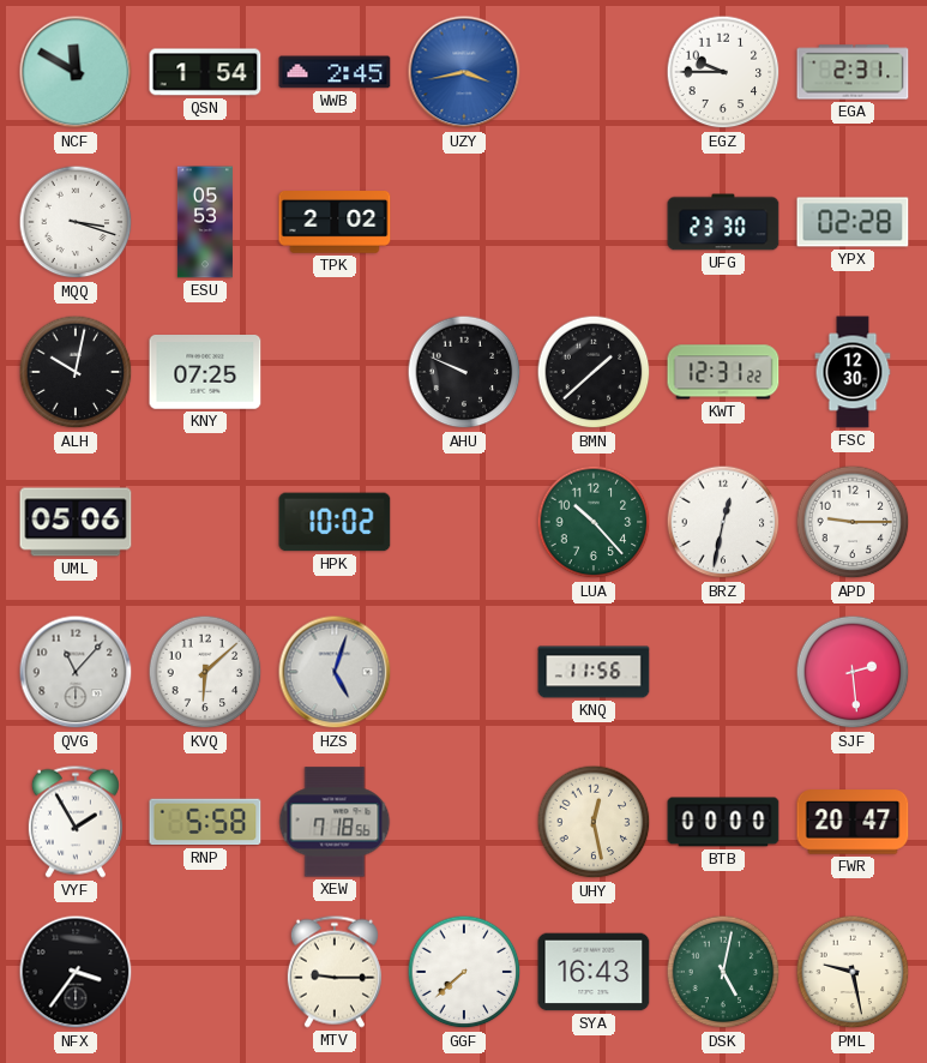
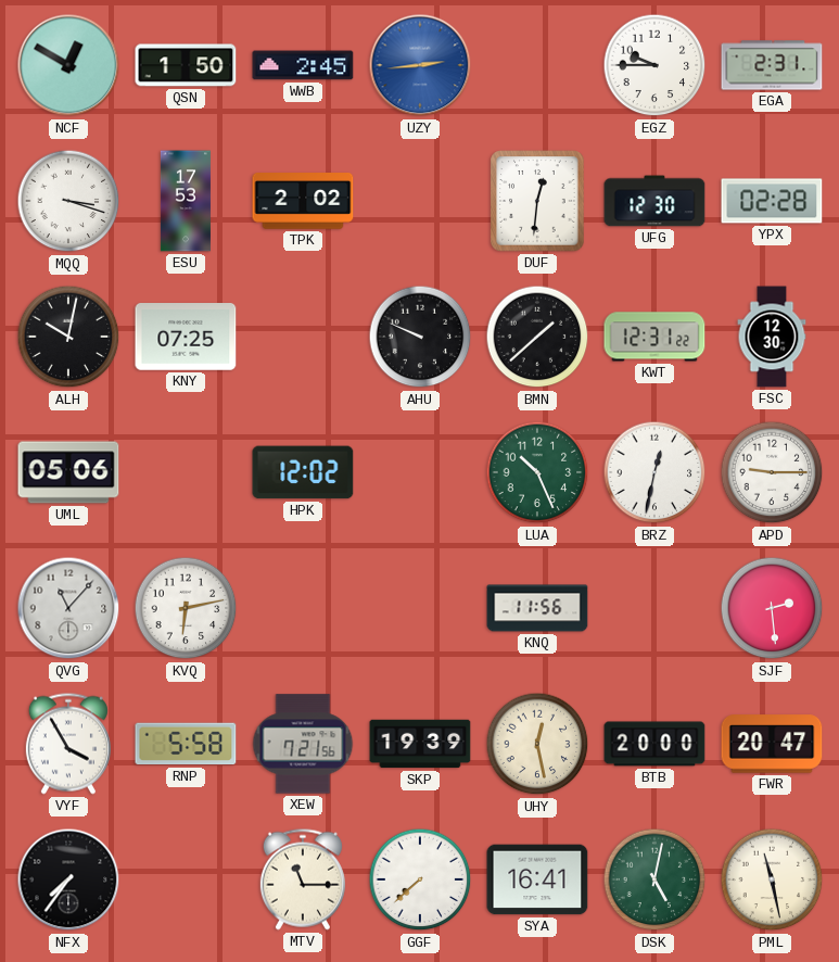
NCF: 11:50 -> 12:50 (68, 65)
QSN: 1:54 -> 1:50 (186, 65)
UZY: 3:43 -> 2:44 (420, 65)
ESU: 05:53 -> 17:53 (186, 201)
DUF: none -> 12:31 (537, 201)
UFG: 23:30 -> 12:30 (654, 201)
HPK: 10:02 -> 12:02 (303, 472)
LUA: 10:23 -> 10:26 (537, 472)
KVQ: 6:08 -> 6:13 (186, 608)
HZS: 5:03 -> none (335, 672)
VYF: 1:55 -> 3:55 (68, 744)
XEW: 7:18 -> 7:21 (303, 744)
SKP: none -> 19:39 (420, 744)
BTB: 00:00 -> 20:00 (654, 744)
NFX: 3:36 -> 7:36 (68, 879)
MTV: 9:15 -> 11:15 (303, 879)
SYA: 16:43 -> 16:41 (537, 879)
PML: 9:28 -> 11:28 (772, 879)
